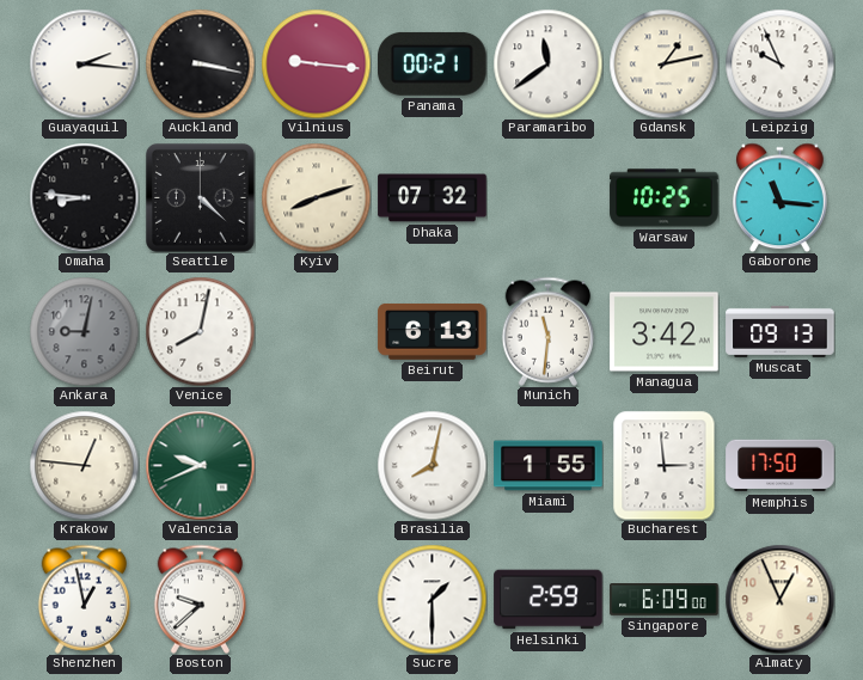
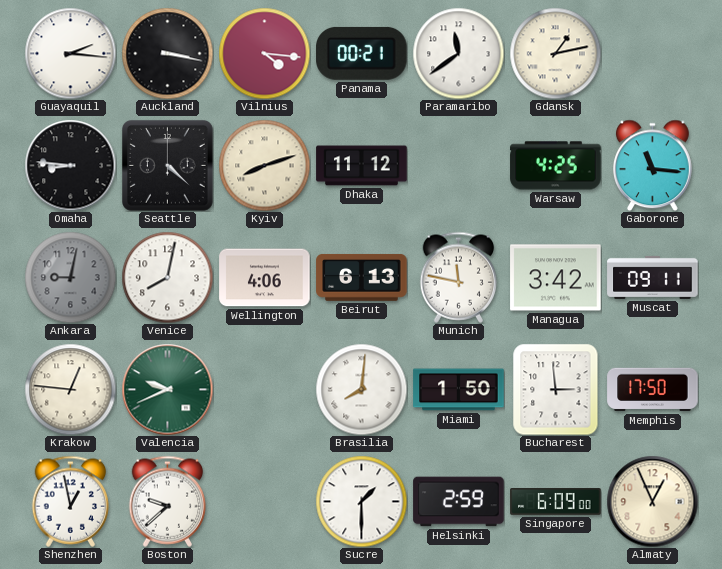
Vilnius: 9:16 -> 4:16 (264, 53)
Leipzig: 9:56 -> none (779, 63)
Dhaka: 07:32 -> 11:12 (362, 166)
Warsaw: 10:25 -> 4:25 (556, 166)
Wellington: none -> 4:06 (265, 278)
Munich: 11:31 -> 11:47 (459, 277)
Muscat: 09:13 -> 09:11 (653, 277)
Brasilia: 8:02 -> 8:01 (361, 389)
Miami: 1:55 -> 1:50 (459, 390)
